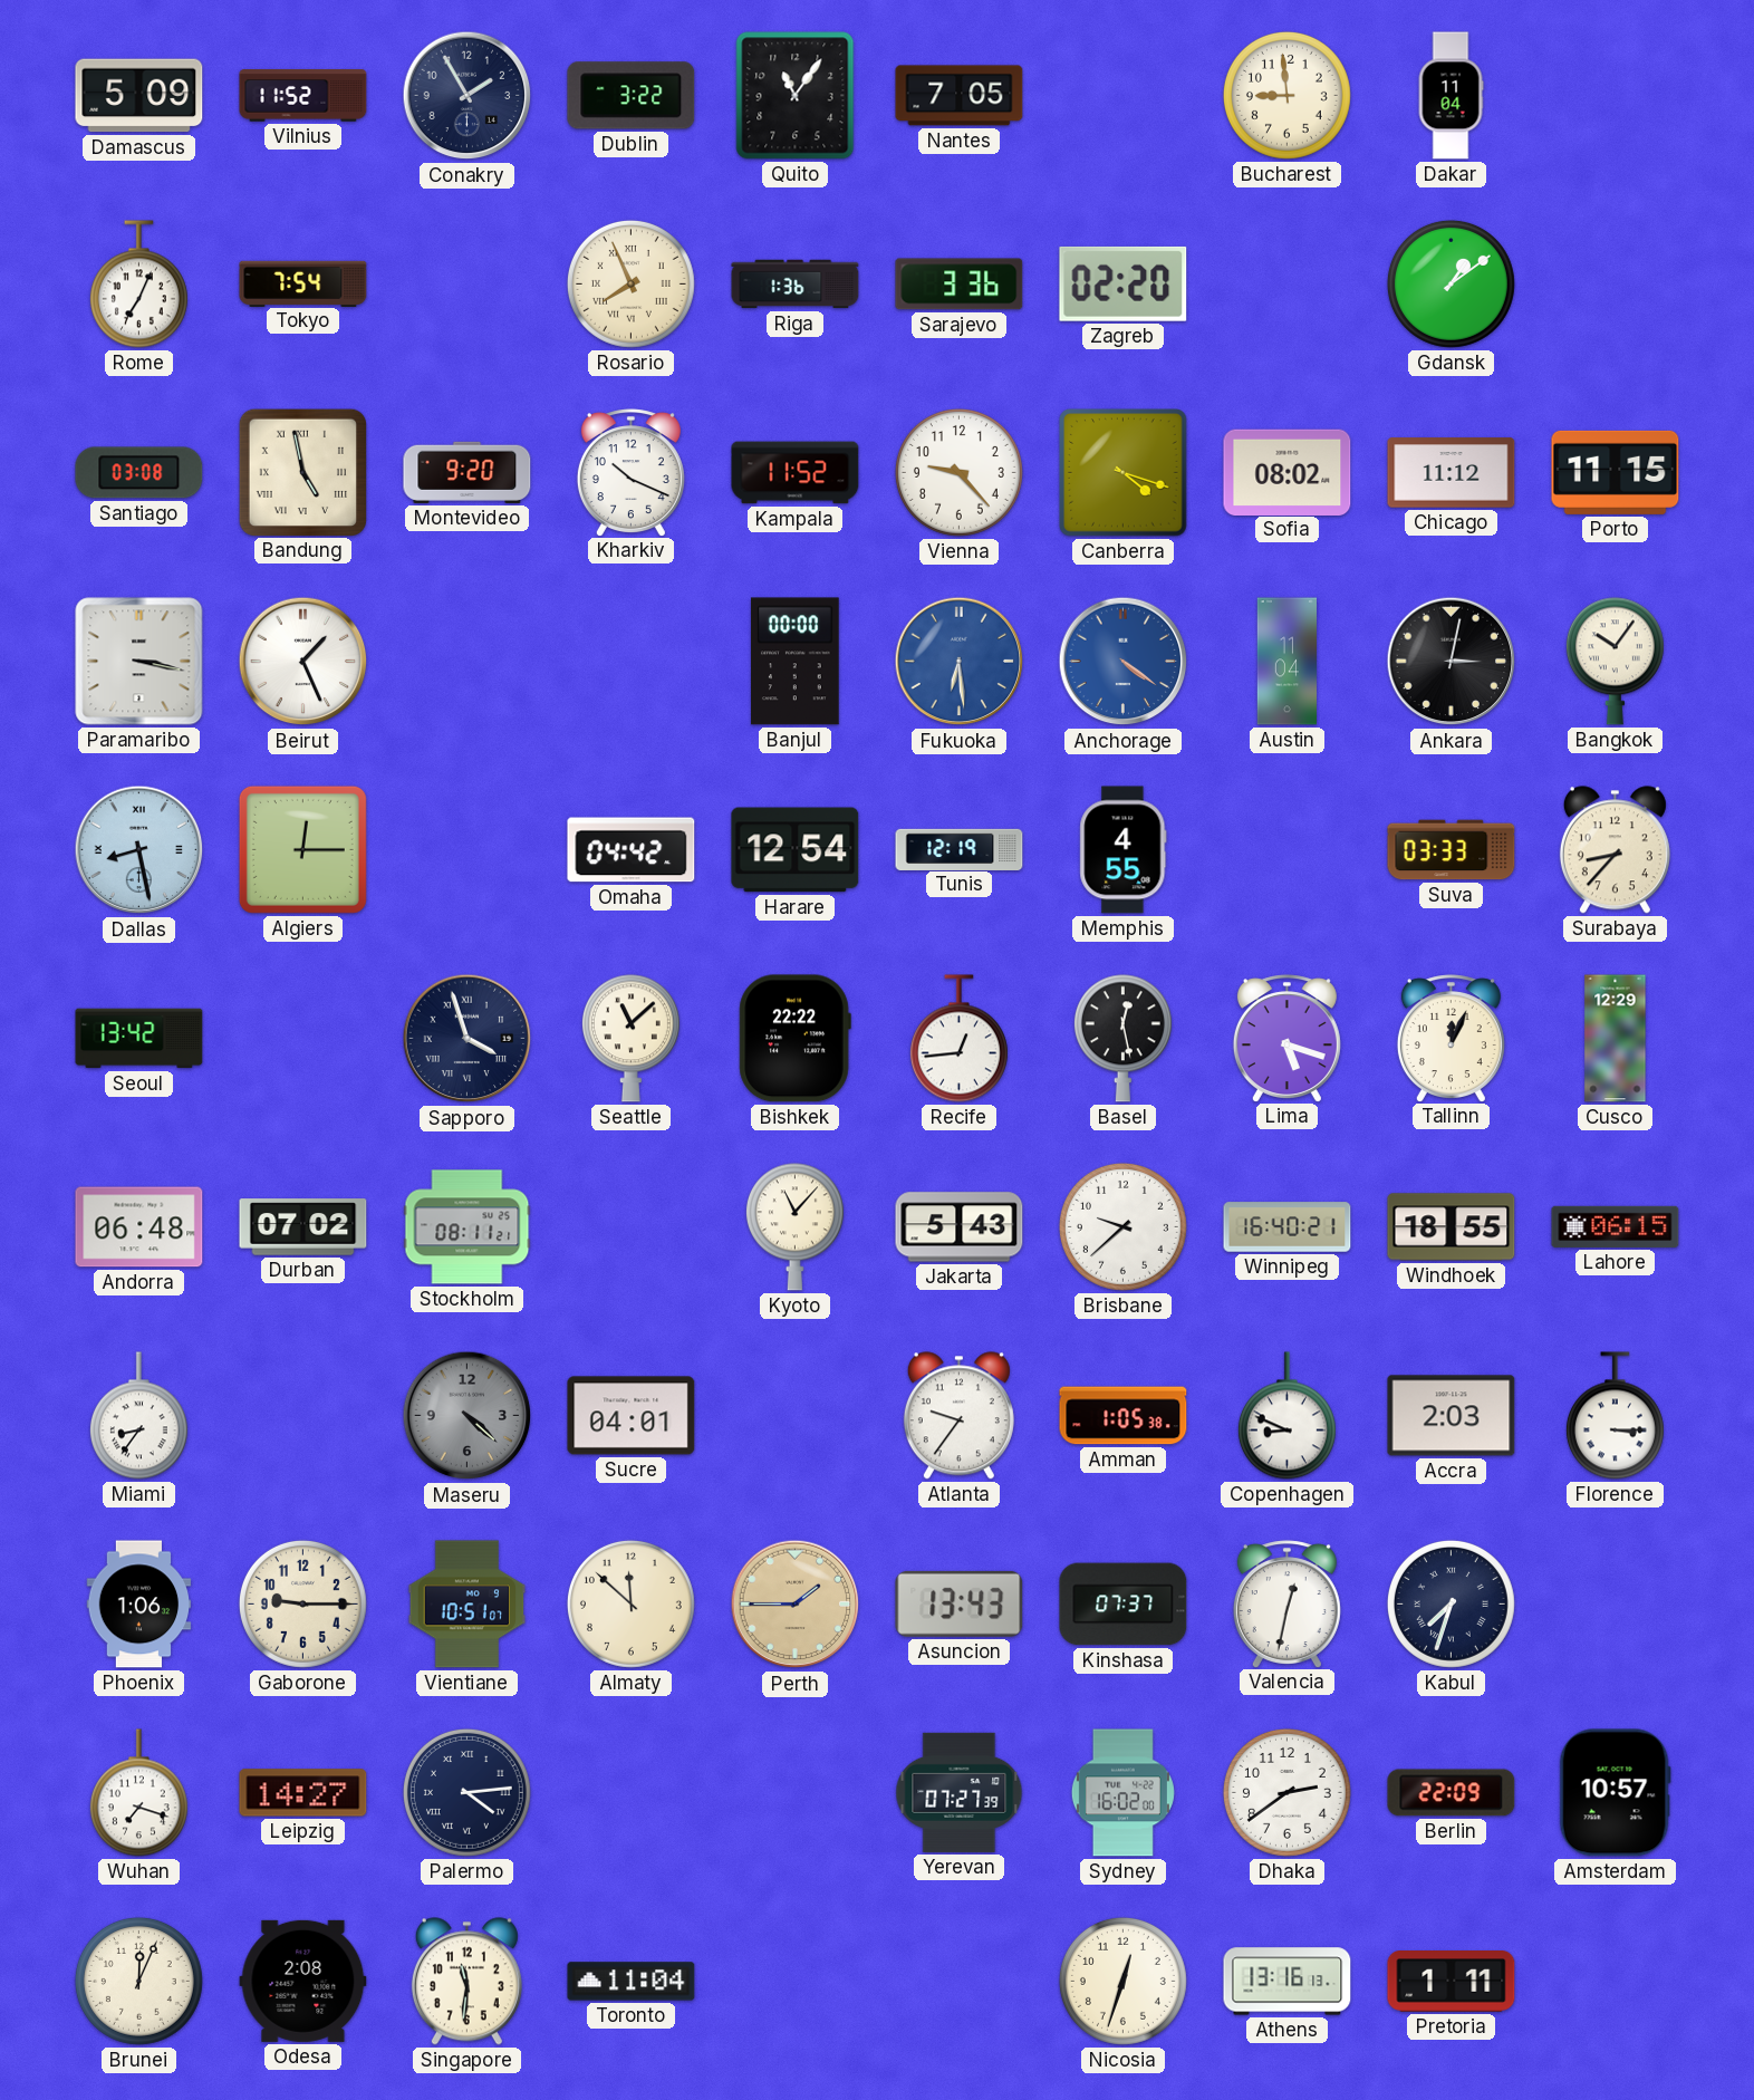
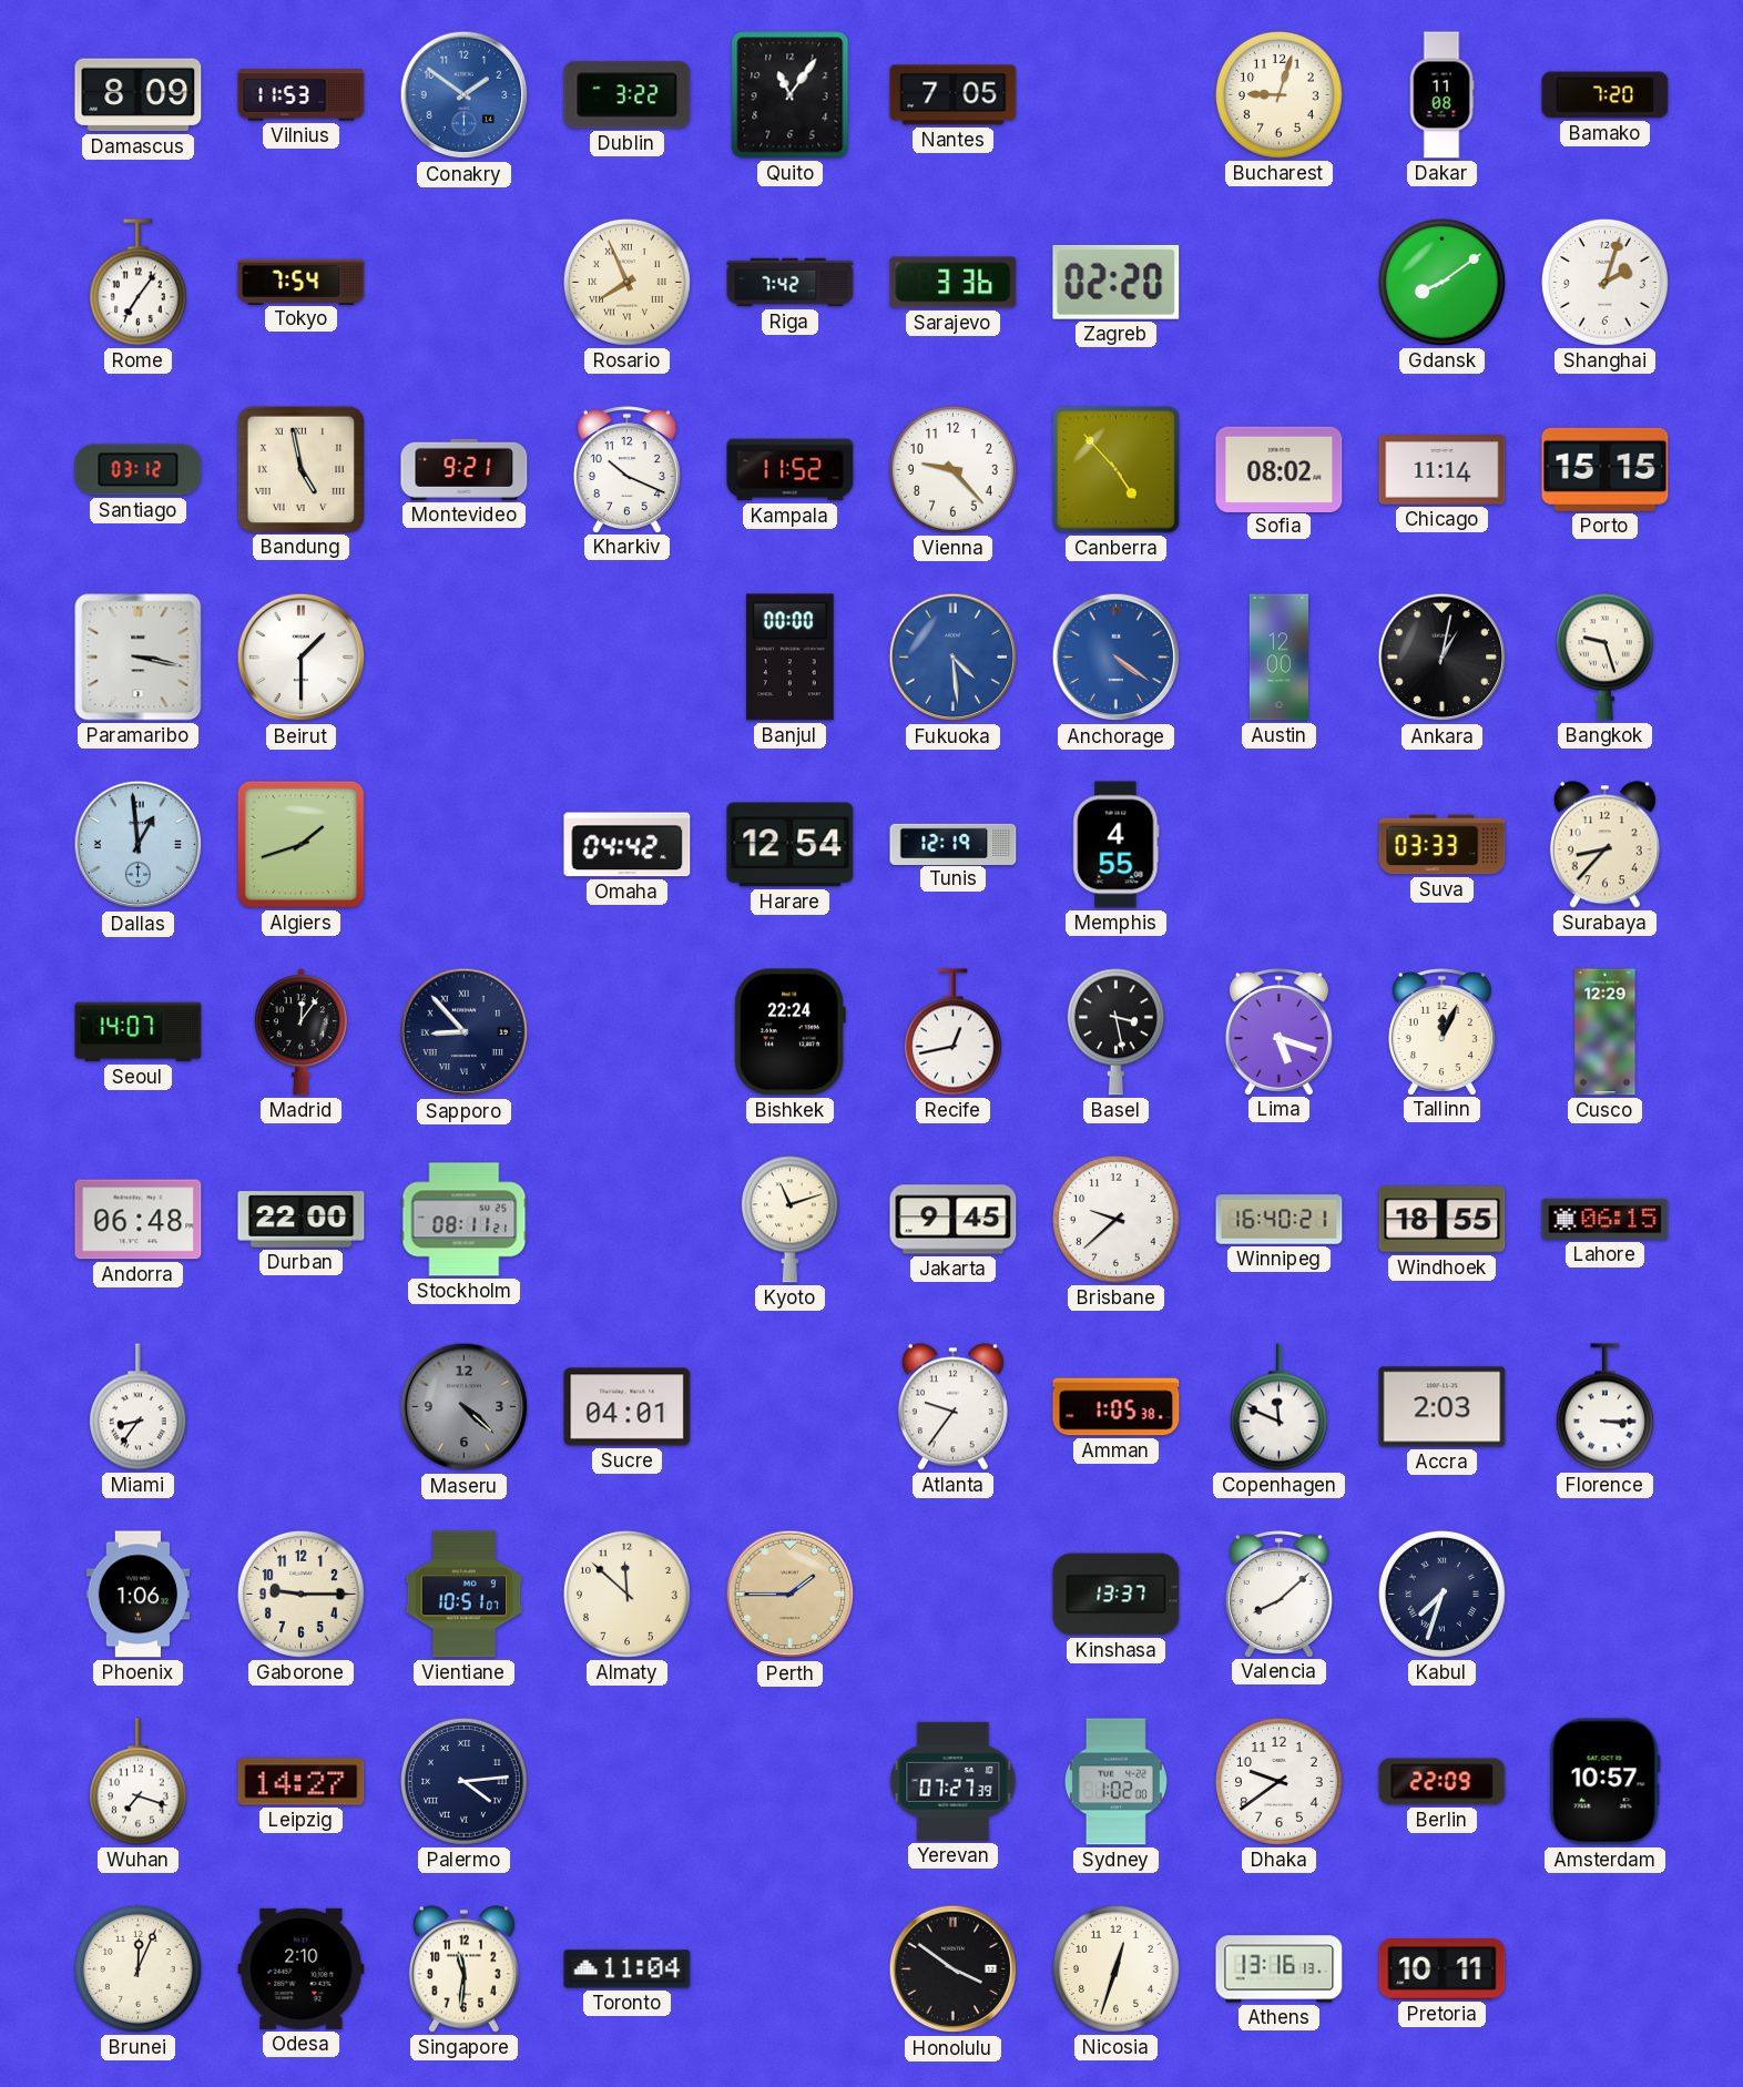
Damascus: 5:09 -> 8:09 (139, 95)
Vilnius: 11:52 -> 11:53 (302, 95)
Conakry: 1:55 -> 1:51 (465, 95)
Conakry dial: navy -> blue (465, 95)
Bucharest: 8:59 -> 9:03 (1278, 94)
Dakar: 11:04 -> 11:08 (1441, 95)
Bamako: none -> 7:20 (1606, 95)
Rome: 7:04 -> 7:06 (137, 283)
Riga: 1:36 -> 7:42 (791, 283)
Gdansk: 1:09 -> 8:09 (1441, 282)
Shanghai: none -> 2:03 (1604, 282)
Santiago: 03:08 -> 03:12 (139, 470)
Montevideo: 9:20 -> 9:21 (465, 469)
Canberra: 4:18 -> 4:53 (1117, 470)
Chicago: 11:12 -> 11:14 (1443, 470)
Porto: 11:15 -> 15:15 (1606, 469)
Beirut: 1:26 -> 1:30 (302, 658)
Fukuoka: 6:29 -> 4:29 (954, 658)
Austin: 11:04 -> 12:00 (1278, 658)
Ankara: 3:02 -> 1:02 (1443, 658)
Bangkok: 10:06 -> 9:27 (1604, 658)
Dallas: 8:28 -> 12:59 (139, 845)
Algiers: 12:15 -> 1:42 (300, 844)
Seoul: 13:42 -> 14:07 (139, 1032)
Madrid: none -> 12:06 (300, 1032)
Sapporo: 3:57 -> 8:53 (465, 1032)
Seattle: 11:08 -> none (630, 1039)
Bishkek: 22:22 -> 22:24 (789, 1032)
Recife: 12:44 -> 12:43 (952, 1032)
Basel: 12:28 -> 3:28 (1115, 1032)
Durban: 07:02 -> 22:00 (302, 1220)
Kyoto: 11:07 -> 11:12 (789, 1220)
Jakarta: 5:43 -> 9:45 (954, 1220)
Copenhagen: 8:49 -> 11:49 (1278, 1407)
Asuncion: 13:43 -> none (960, 1603)
Kinshasa: 07:37 -> 13:37 (1117, 1595)
Valencia: 12:32 -> 8:08 (1278, 1594)
Sydney: 16:02 -> 1:02 (1115, 1782)
Dhaka: 2:39 -> 9:39 (1278, 1781)
Odesa: 2:08 -> 2:10 (302, 1968)
Honolulu: none -> 3:51 (954, 1969)
Pretoria: 1:11 -> 10:11 (1443, 1969)
